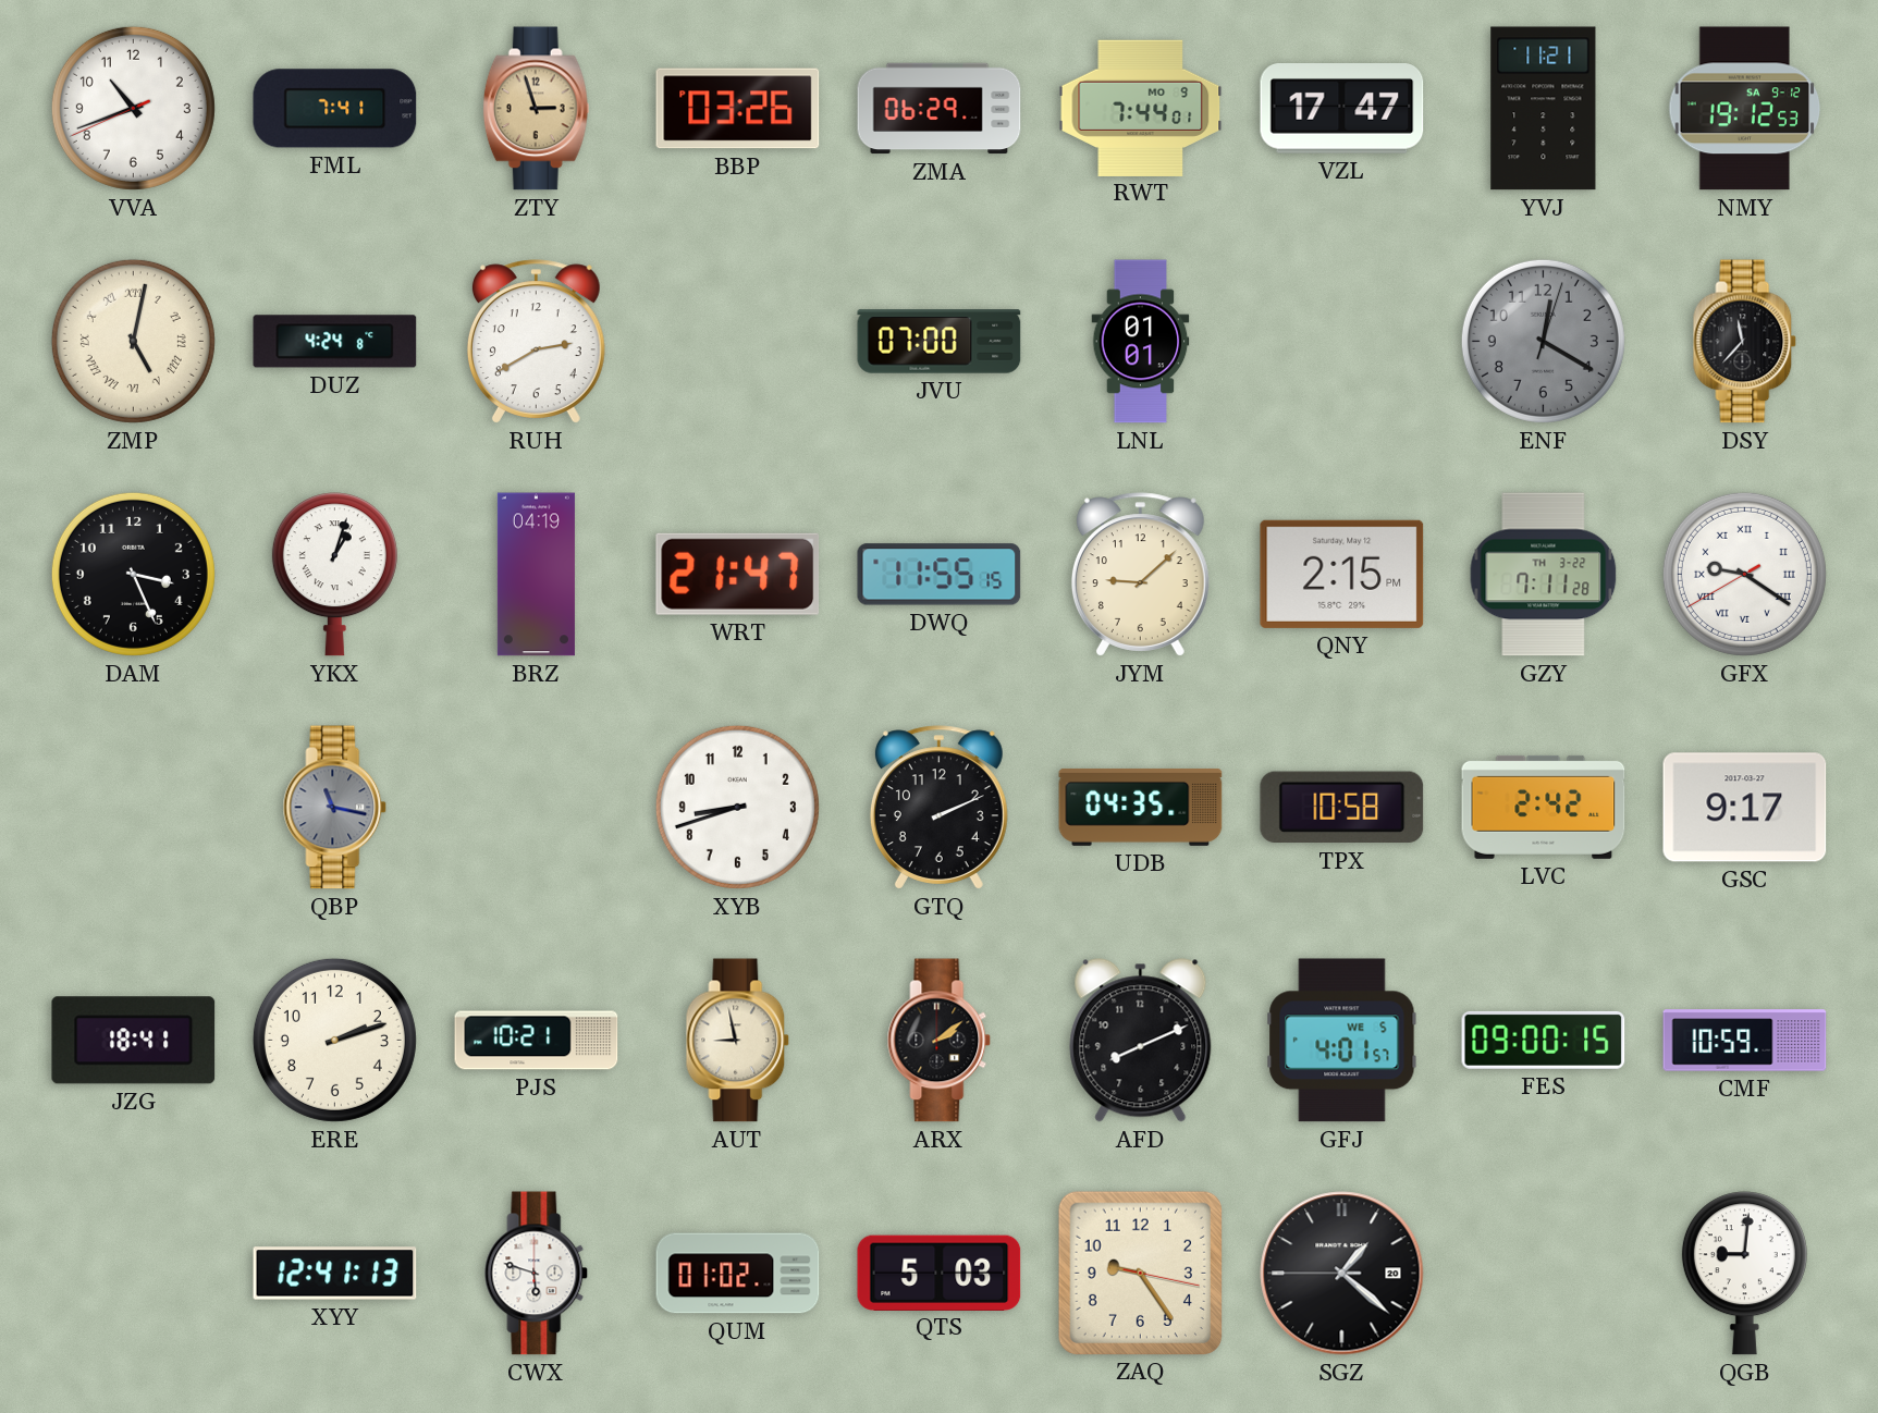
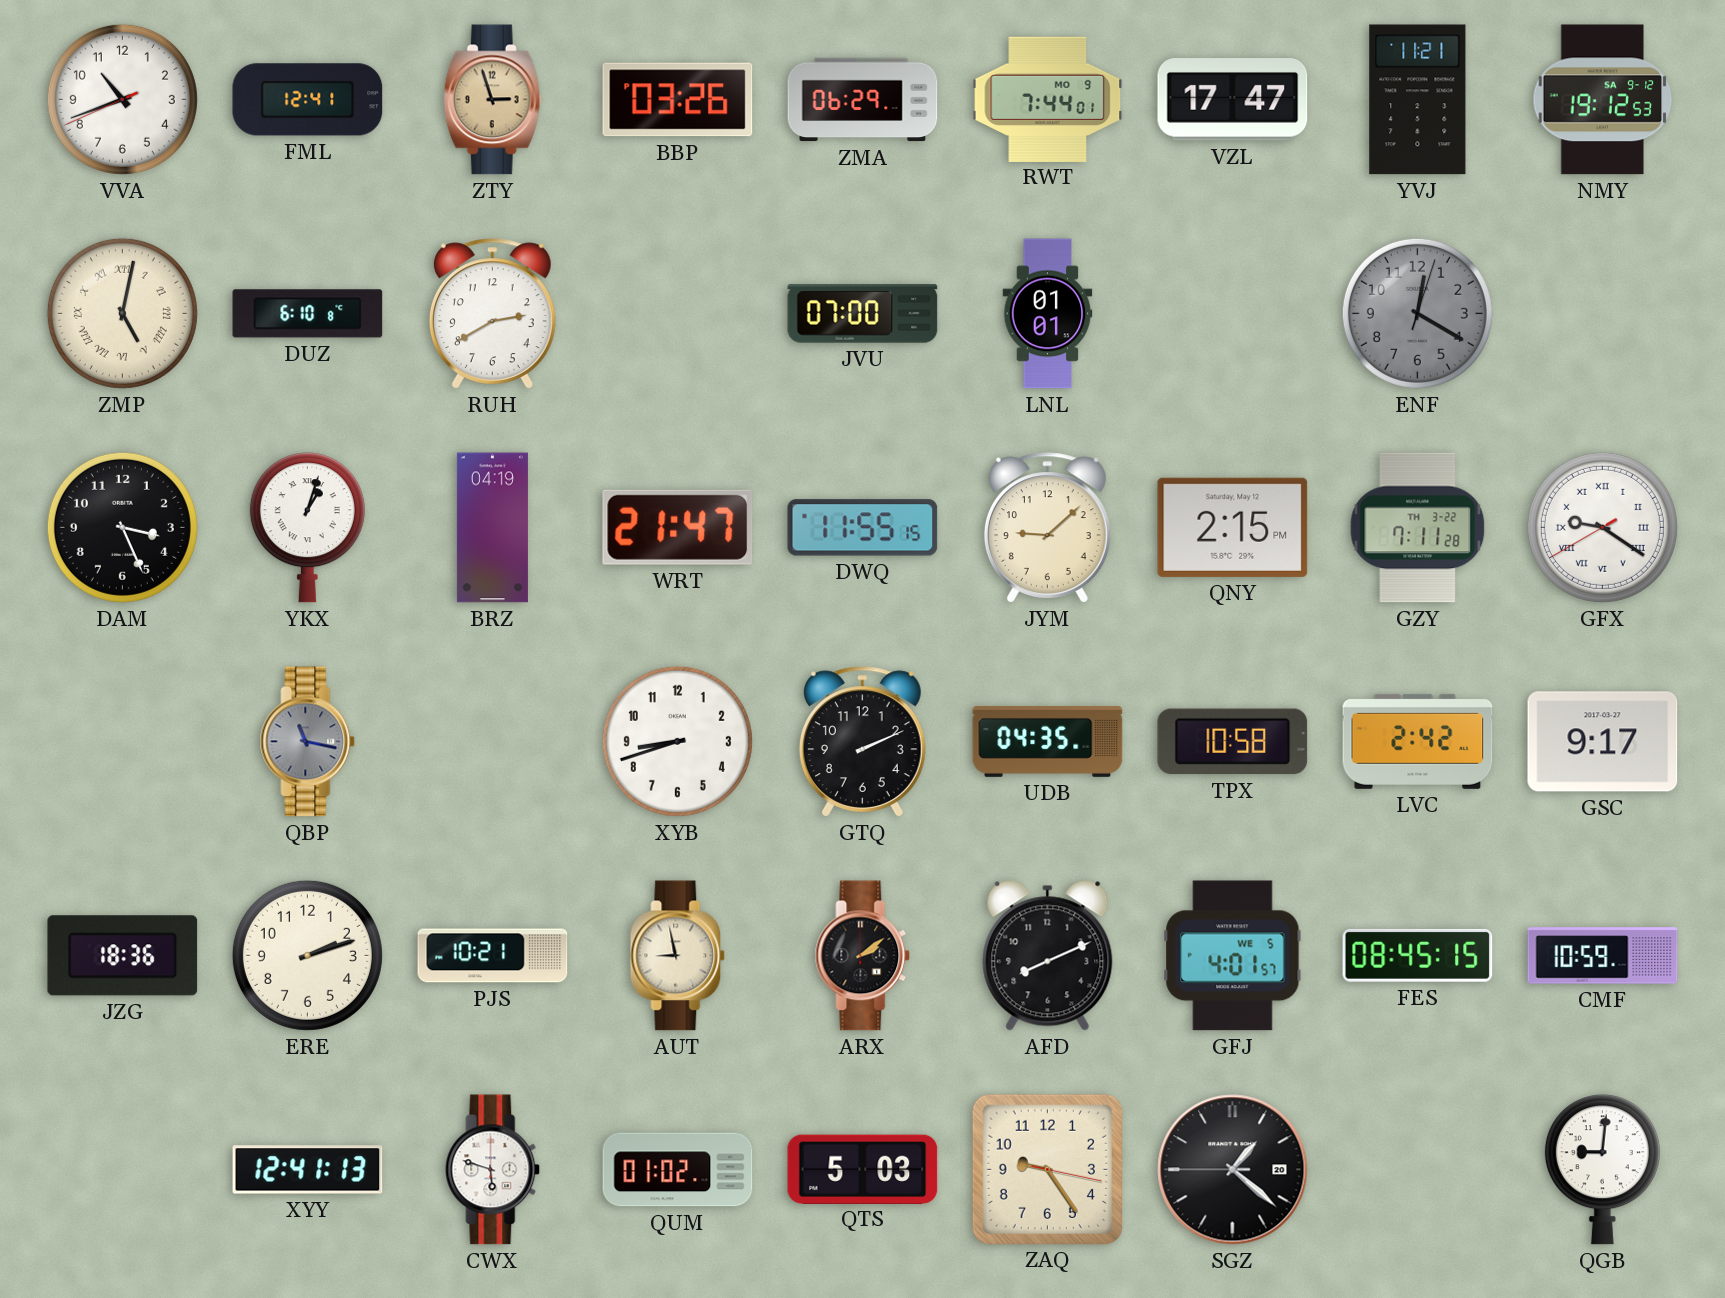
FML: 7:41 -> 12:41 (308, 100)
DUZ: 4:24 -> 6:10 (308, 314)
DSY: 11:37 -> none (1745, 342)
JZG: 18:41 -> 18:36 (123, 956)
FES: 09:00 -> 08:45 (1418, 955)
